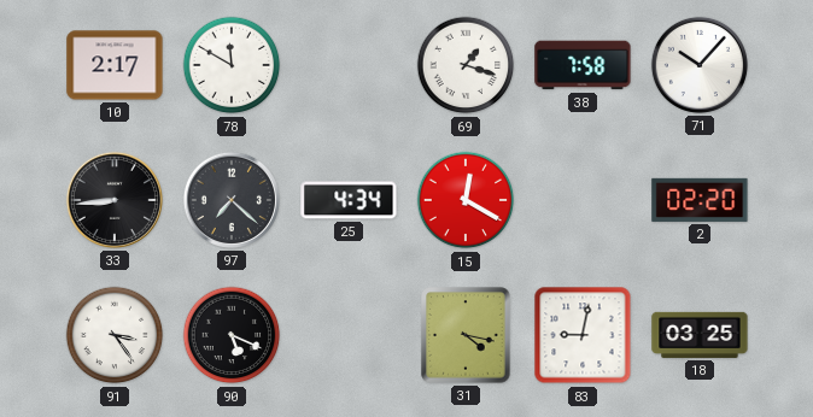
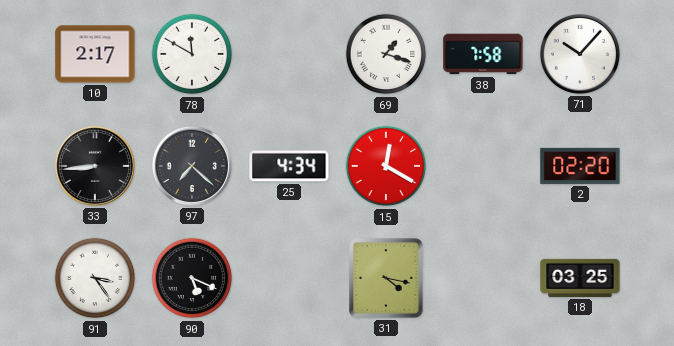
83: 9:02 -> none (583, 335)
